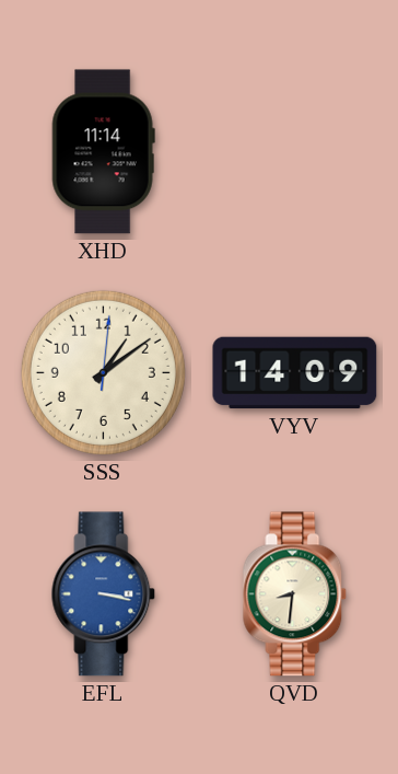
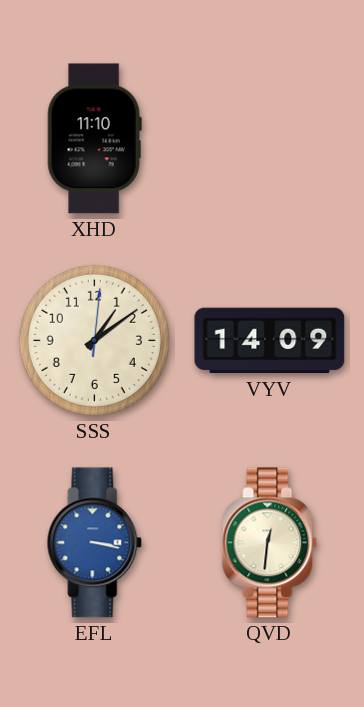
XHD: 11:14 -> 11:10 (94, 139)
QVD: 8:31 -> 12:31 (270, 543)
